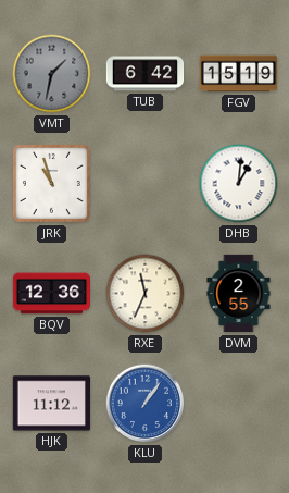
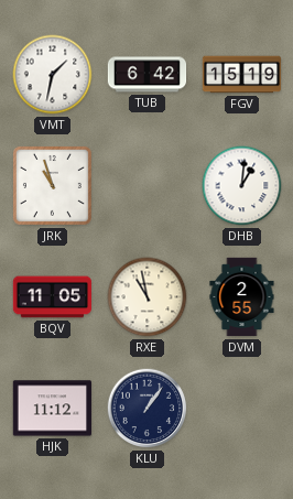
VMT dial: grey -> white (53, 75)
BQV: 12:36 -> 11:05 (53, 297)
RXE: 11:34 -> 10:58 (148, 297)
KLU dial: blue -> navy (148, 409)
